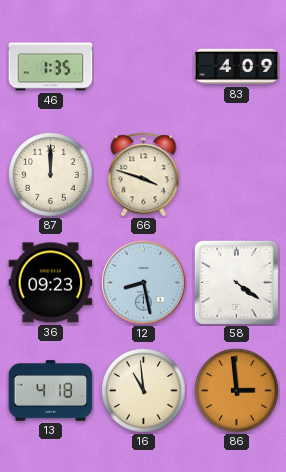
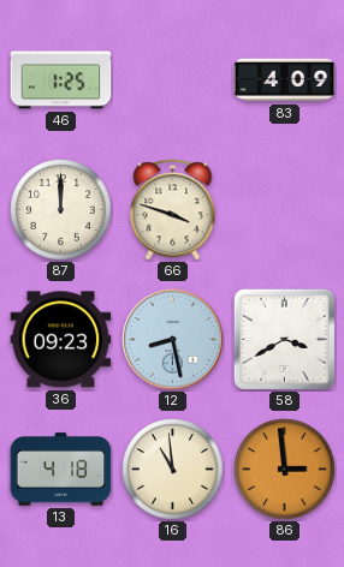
46: 1:35 -> 1:25 (61, 80)
58: 4:21 -> 3:40 (284, 339)
